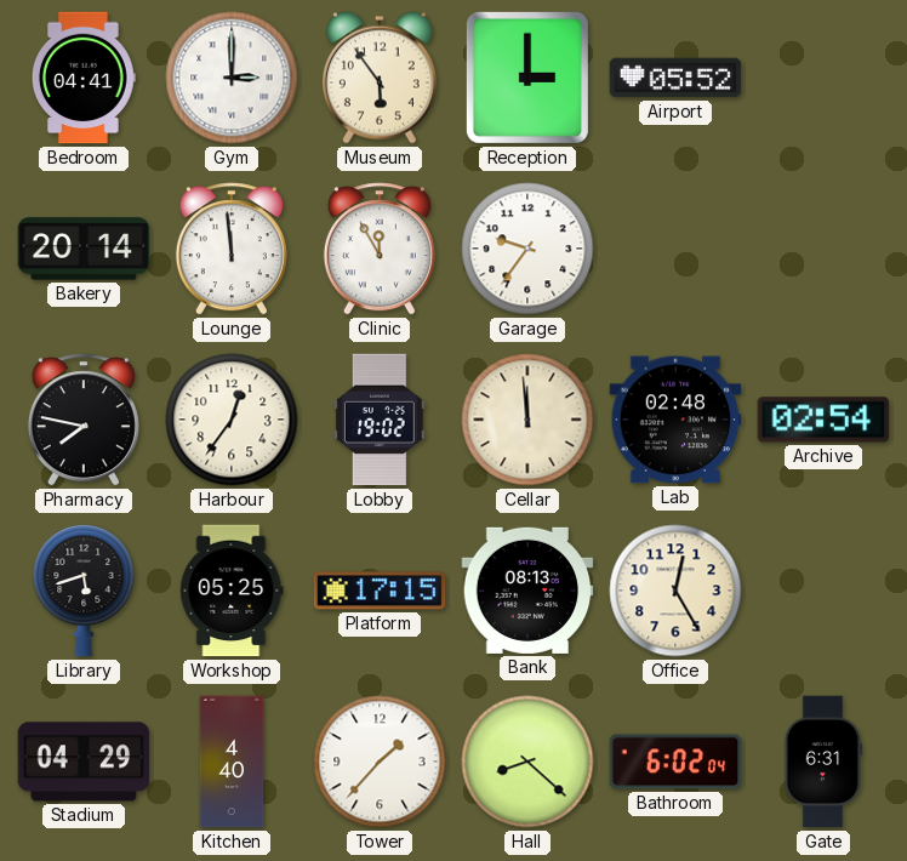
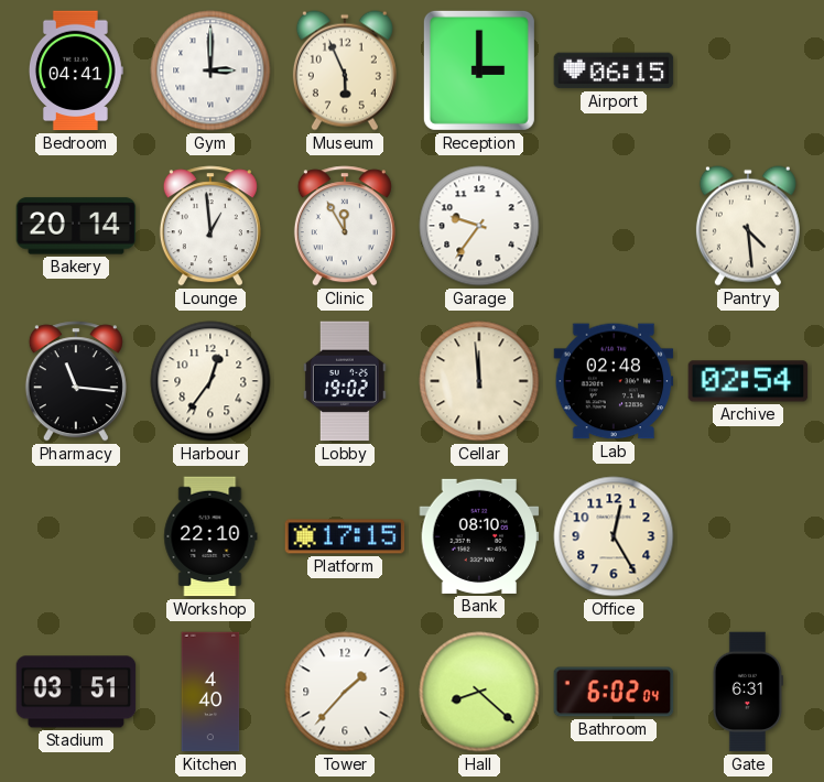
Museum: 5:54 -> 5:56 (345, 70)
Airport: 05:52 -> 06:15 (614, 70)
Lounge: 11:59 -> 12:59 (210, 226)
Pantry: none -> 4:29 (748, 226)
Pharmacy: 7:47 -> 11:16 (76, 381)
Library: 5:42 -> none (84, 591)
Workshop: 05:25 -> 22:10 (210, 536)
Bank: 08:13 -> 08:10 (479, 536)
Stadium: 04:29 -> 03:51 (76, 692)
